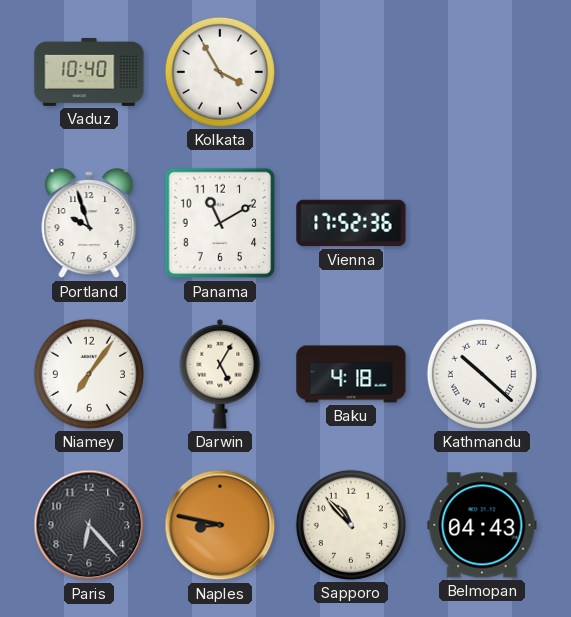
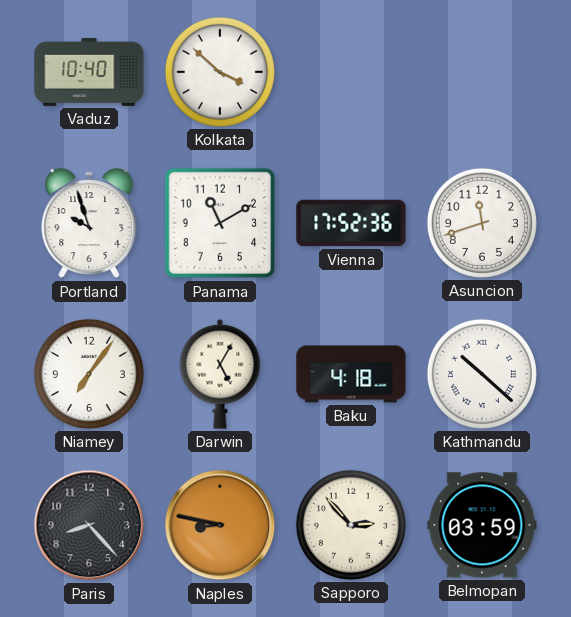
Kolkata: 3:55 -> 3:52 (220, 72)
Asuncion: none -> 11:42 (482, 223)
Paris: 6:23 -> 8:23 (89, 525)
Sapporo: 10:53 -> 2:53 (351, 525)
Belmopan: 04:43 -> 03:59 (482, 525)
